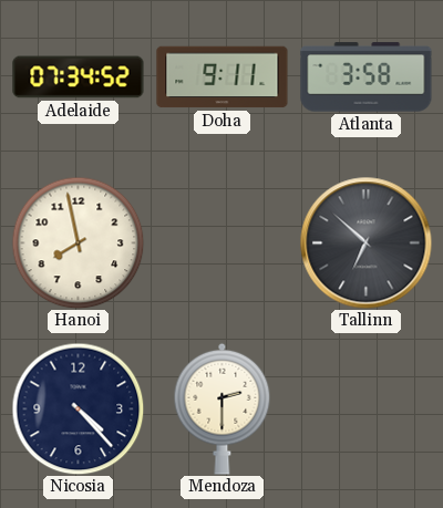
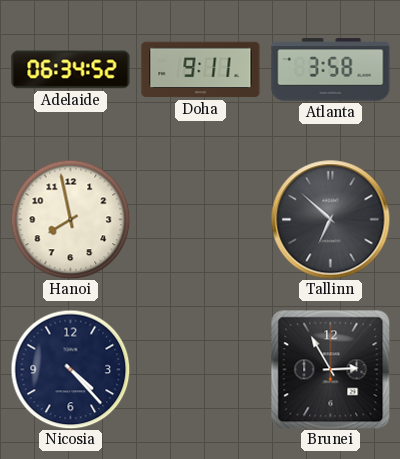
Adelaide: 07:34 -> 06:34 (71, 70)
Mendoza: 2:30 -> none (223, 408)
Brunei: none -> 2:55 (330, 369)
